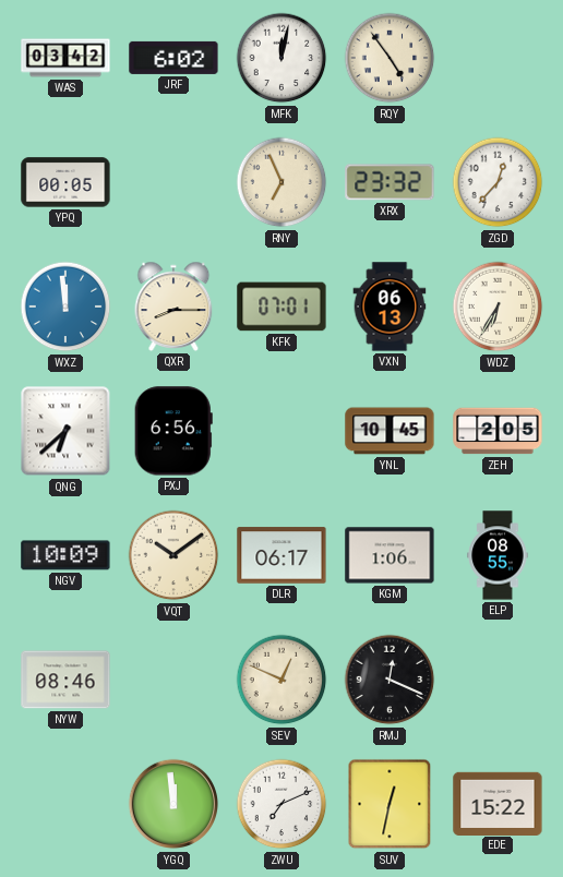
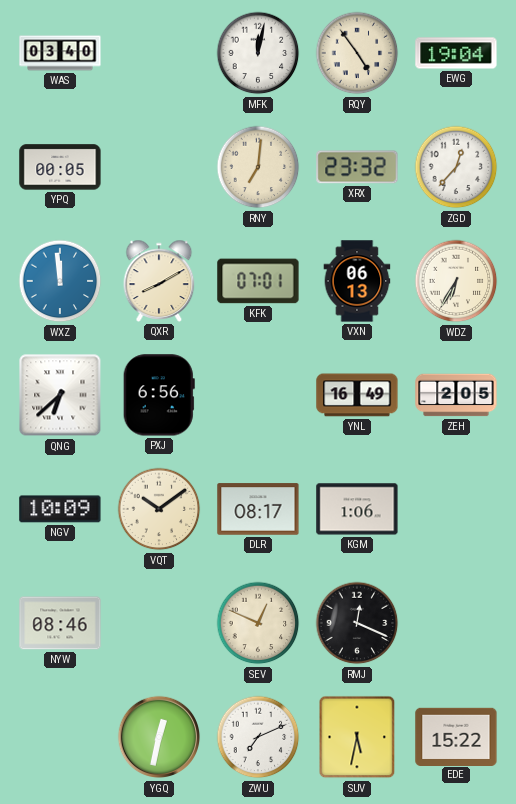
WAS: 03:42 -> 03:40 (60, 53)
JRF: 6:02 -> none (173, 58)
EWG: none -> 19:04 (456, 53)
RNY: 6:56 -> 7:01 (258, 167)
QXR: 8:15 -> 8:10 (159, 281)
YNL: 10:45 -> 16:49 (357, 395)
DLR: 06:17 -> 08:17 (258, 509)
ELP: 08:55 -> none (498, 555)
YGQ: 11:59 -> 12:32 (159, 737)
SUV: 12:32 -> 5:32 (357, 737)
